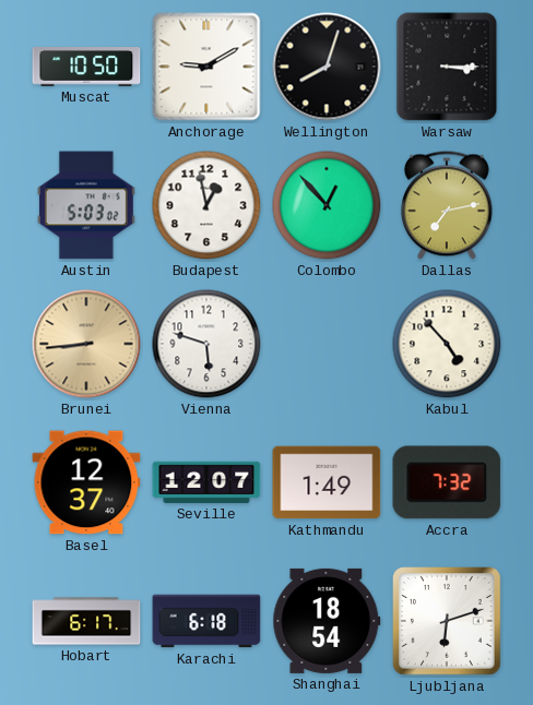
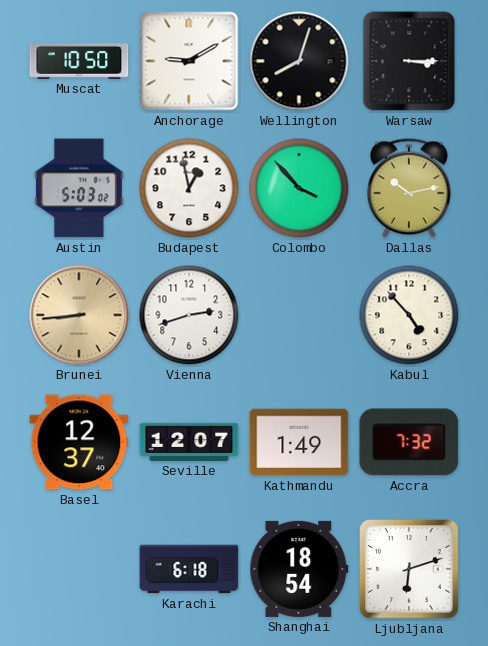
Colombo: 12:53 -> 3:53 (299, 188)
Dallas: 7:13 -> 10:13 (410, 188)
Vienna: 5:48 -> 2:42 (189, 315)
Hobart: 6:17 -> none (86, 621)
